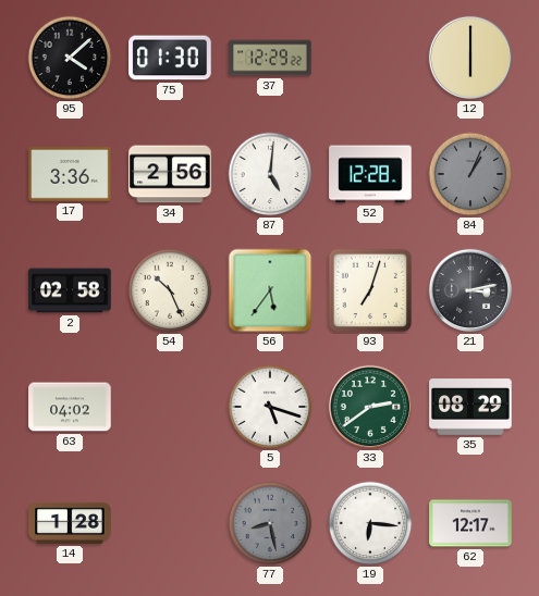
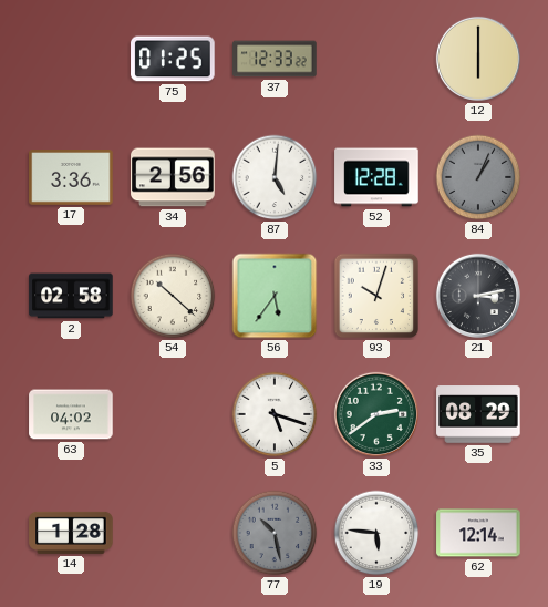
95: 4:08 -> none (70, 58)
75: 01:30 -> 01:25 (173, 59)
37: 12:29 -> 12:33 (275, 59)
54: 10:26 -> 10:22 (173, 296)
93: 7:03 -> 10:03 (376, 296)
77: 8:28 -> 10:28 (275, 533)
19: 6:16 -> 5:46 (376, 533)
62: 12:17 -> 12:14 (478, 533)
